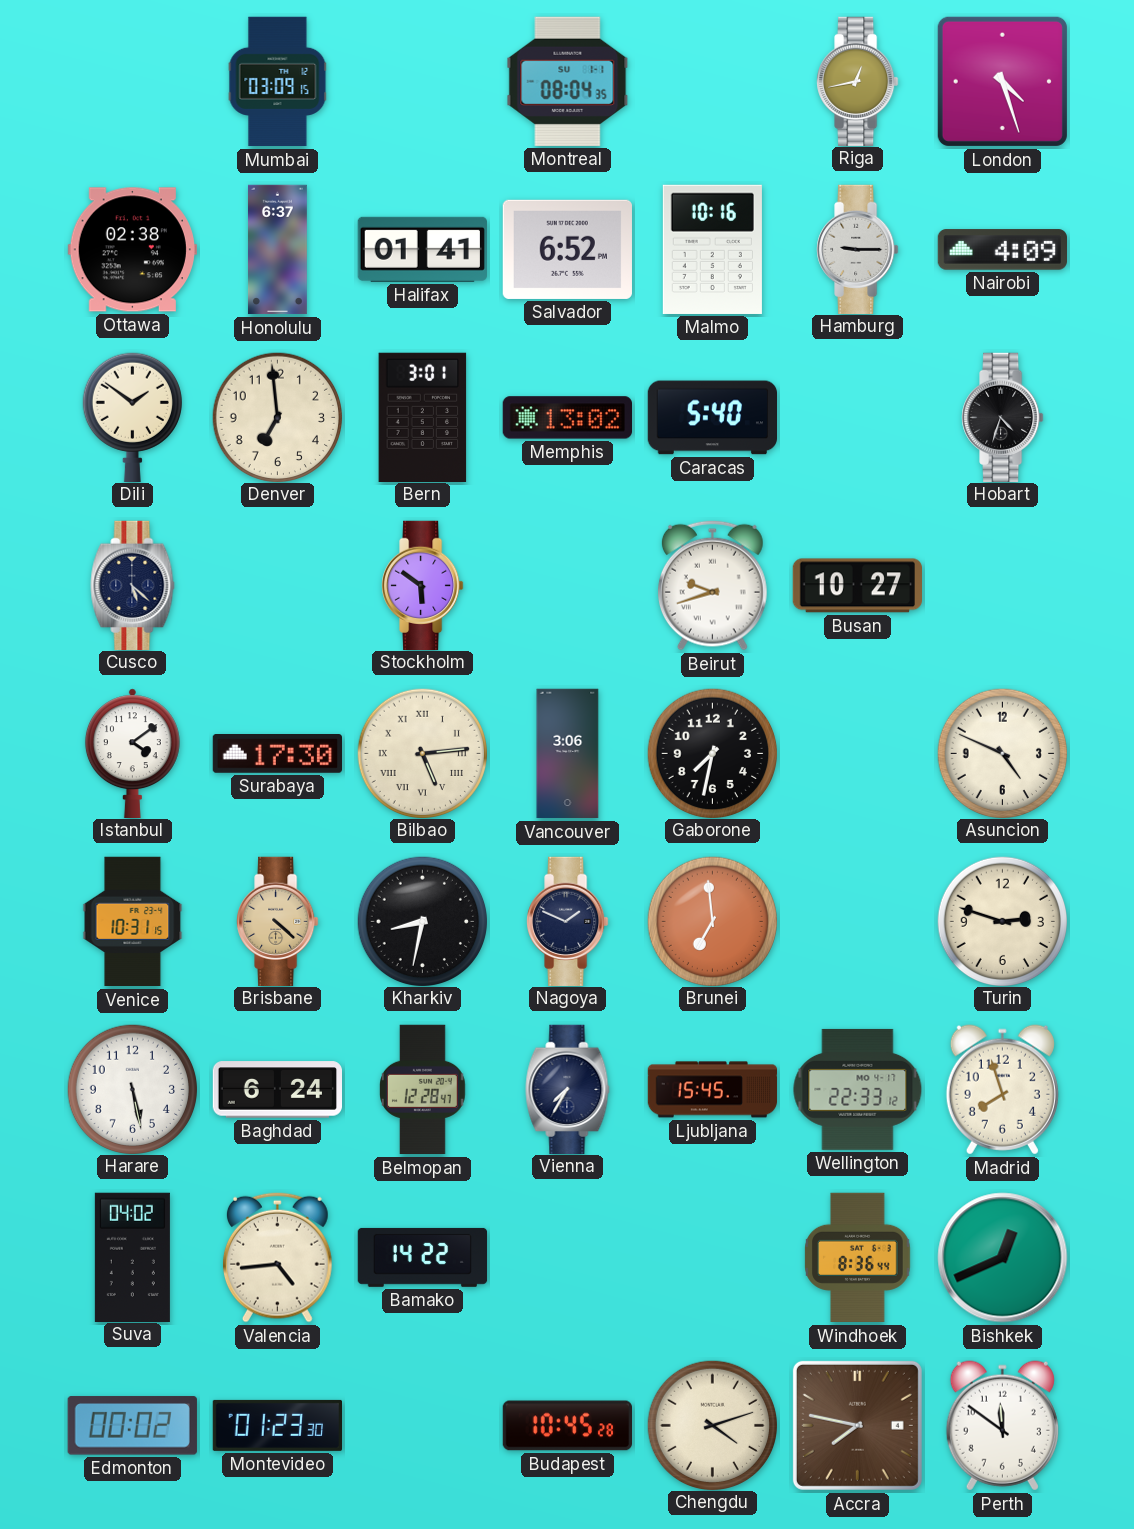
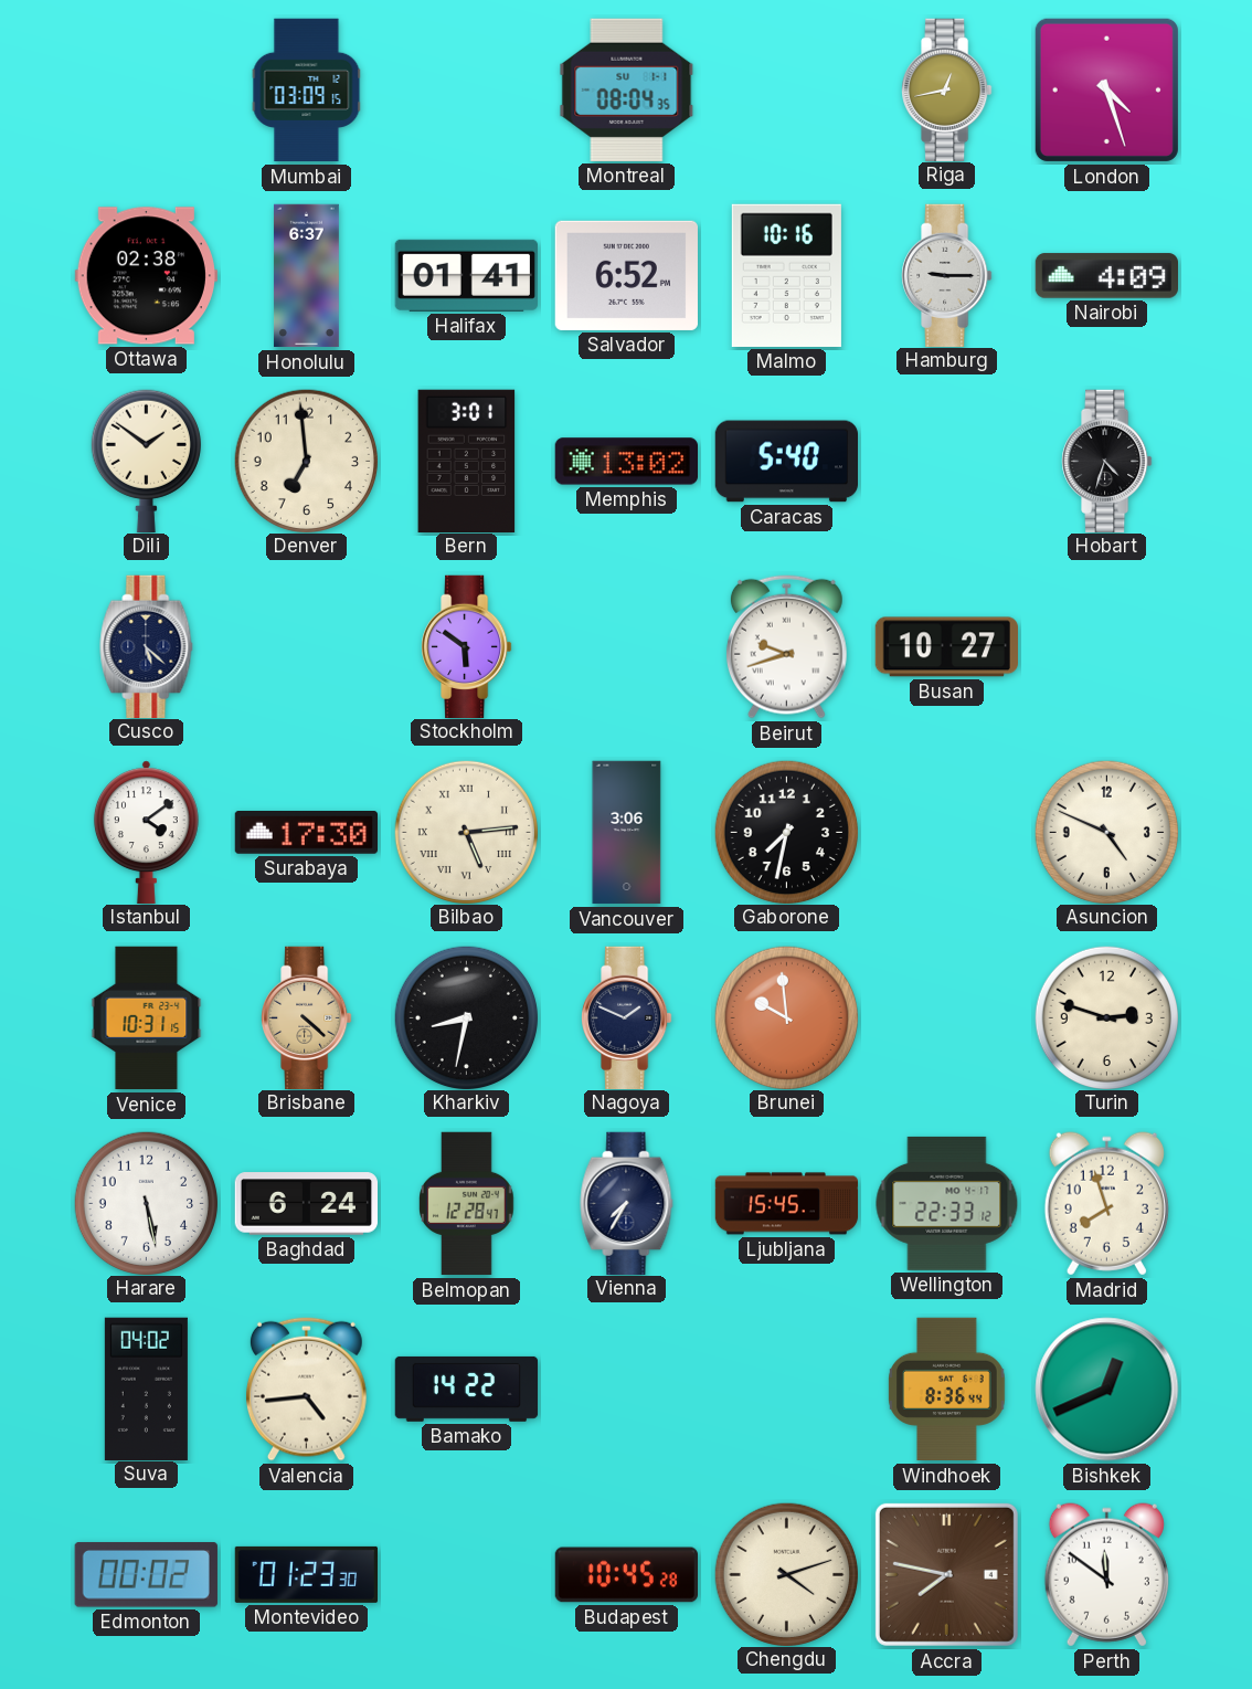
Brunei: 6:59 -> 9:59 (786, 1017)
